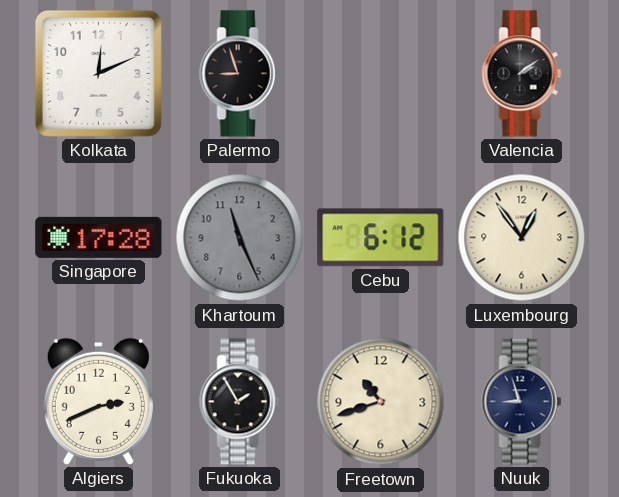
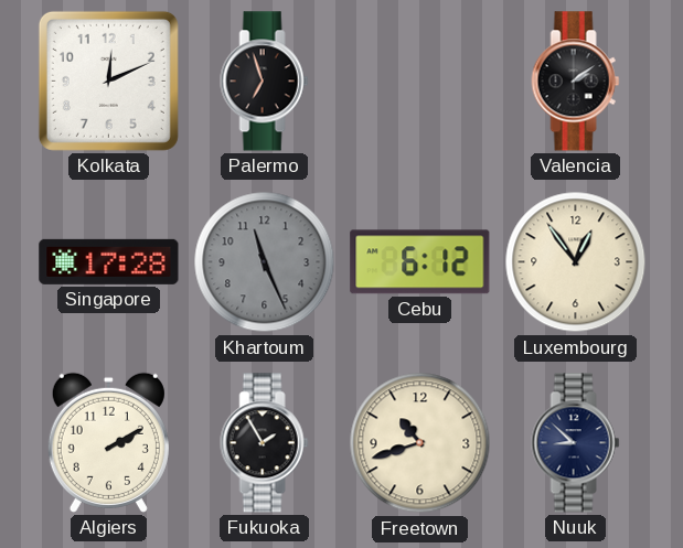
Palermo: 8:57 -> 6:57 (265, 82)
Algiers: 2:41 -> 2:10 (108, 442)
Nuuk: 8:57 -> 8:52 (576, 443)
